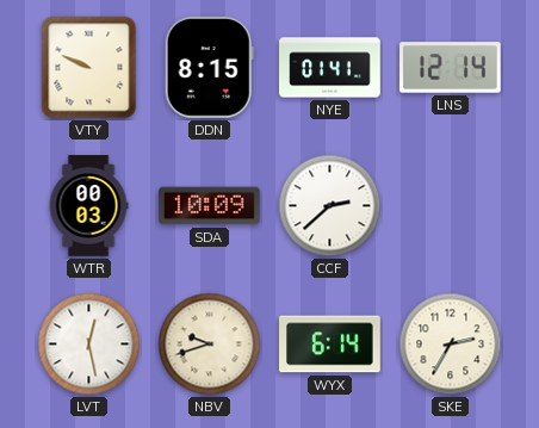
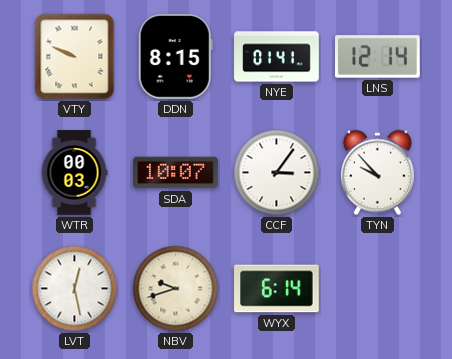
SDA: 10:09 -> 10:07 (176, 173)
CCF: 2:38 -> 3:06 (277, 173)
TYN: none -> 9:53 (377, 173)
SKE: 2:35 -> none (451, 345)
